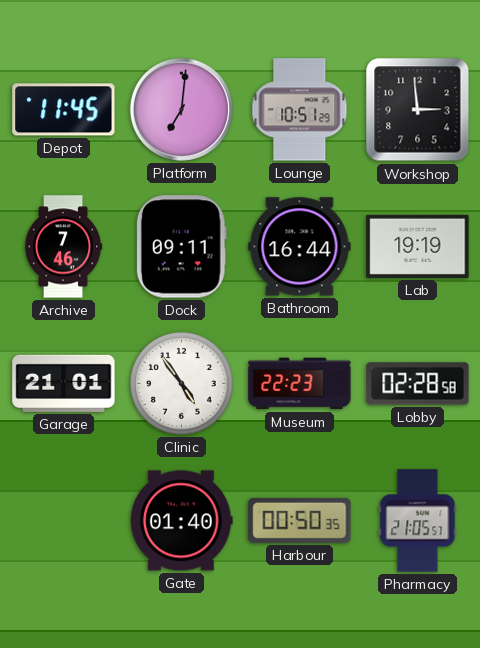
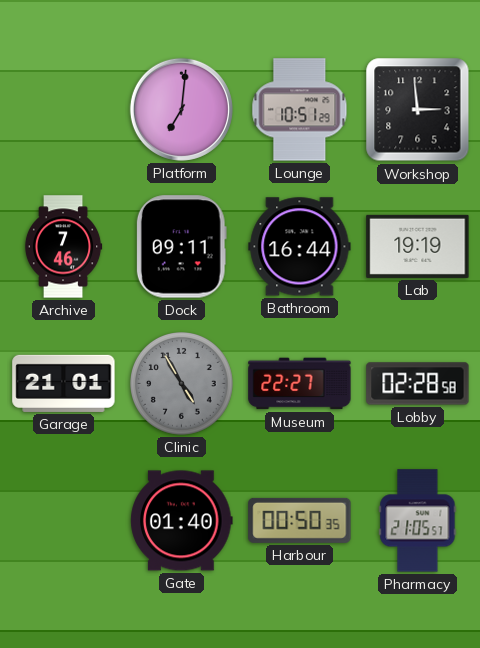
Depot: 11:45 -> none (64, 110)
Clinic: 4:54 -> 4:55 (182, 384)
Clinic dial: white -> grey (182, 384)
Museum: 22:23 -> 22:27 (300, 384)
